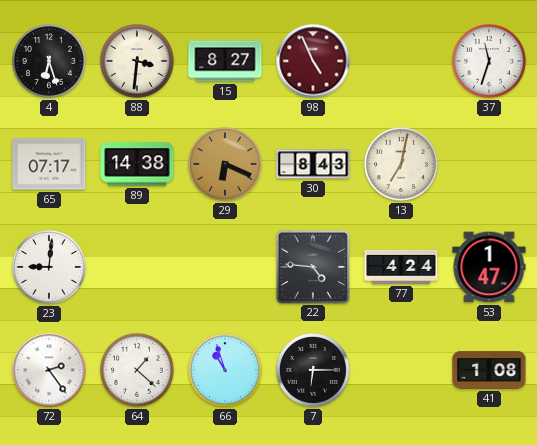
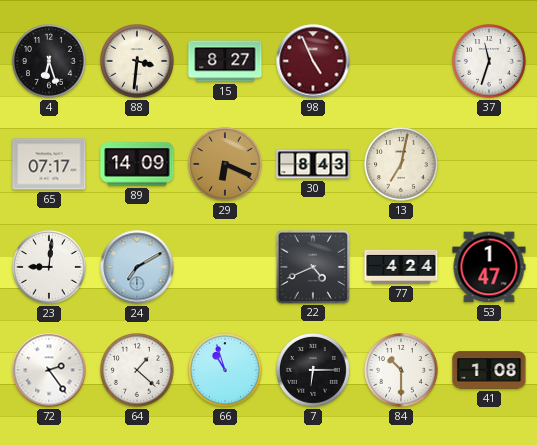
89: 14:38 -> 14:09 (137, 164)
24: none -> 7:10 (137, 267)
22: 4:46 -> 4:41 (312, 266)
84: none -> 10:30 (401, 370)
